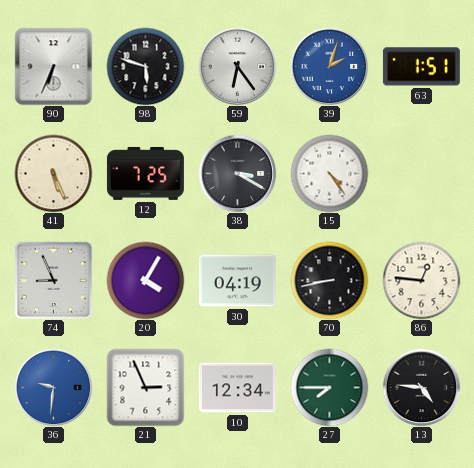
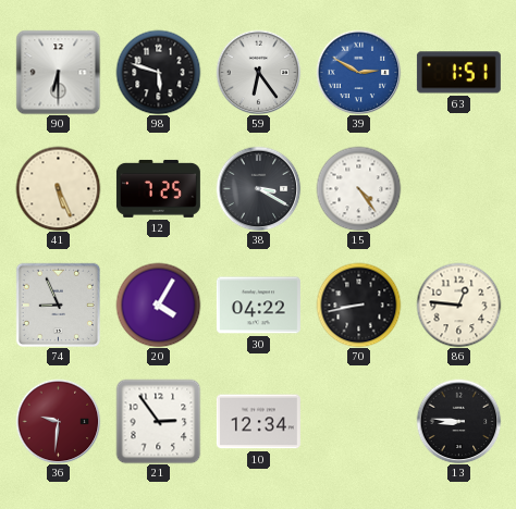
90: 6:34 -> 6:30 (58, 72)
39: 2:03 -> 2:50 (358, 72)
30: 04:19 -> 04:22 (258, 306)
36 dial: blue -> burgundy (58, 421)
21: 2:56 -> 2:54 (158, 421)
27: 7:45 -> none (329, 387)
13: 4:46 -> 8:46 (458, 421)
